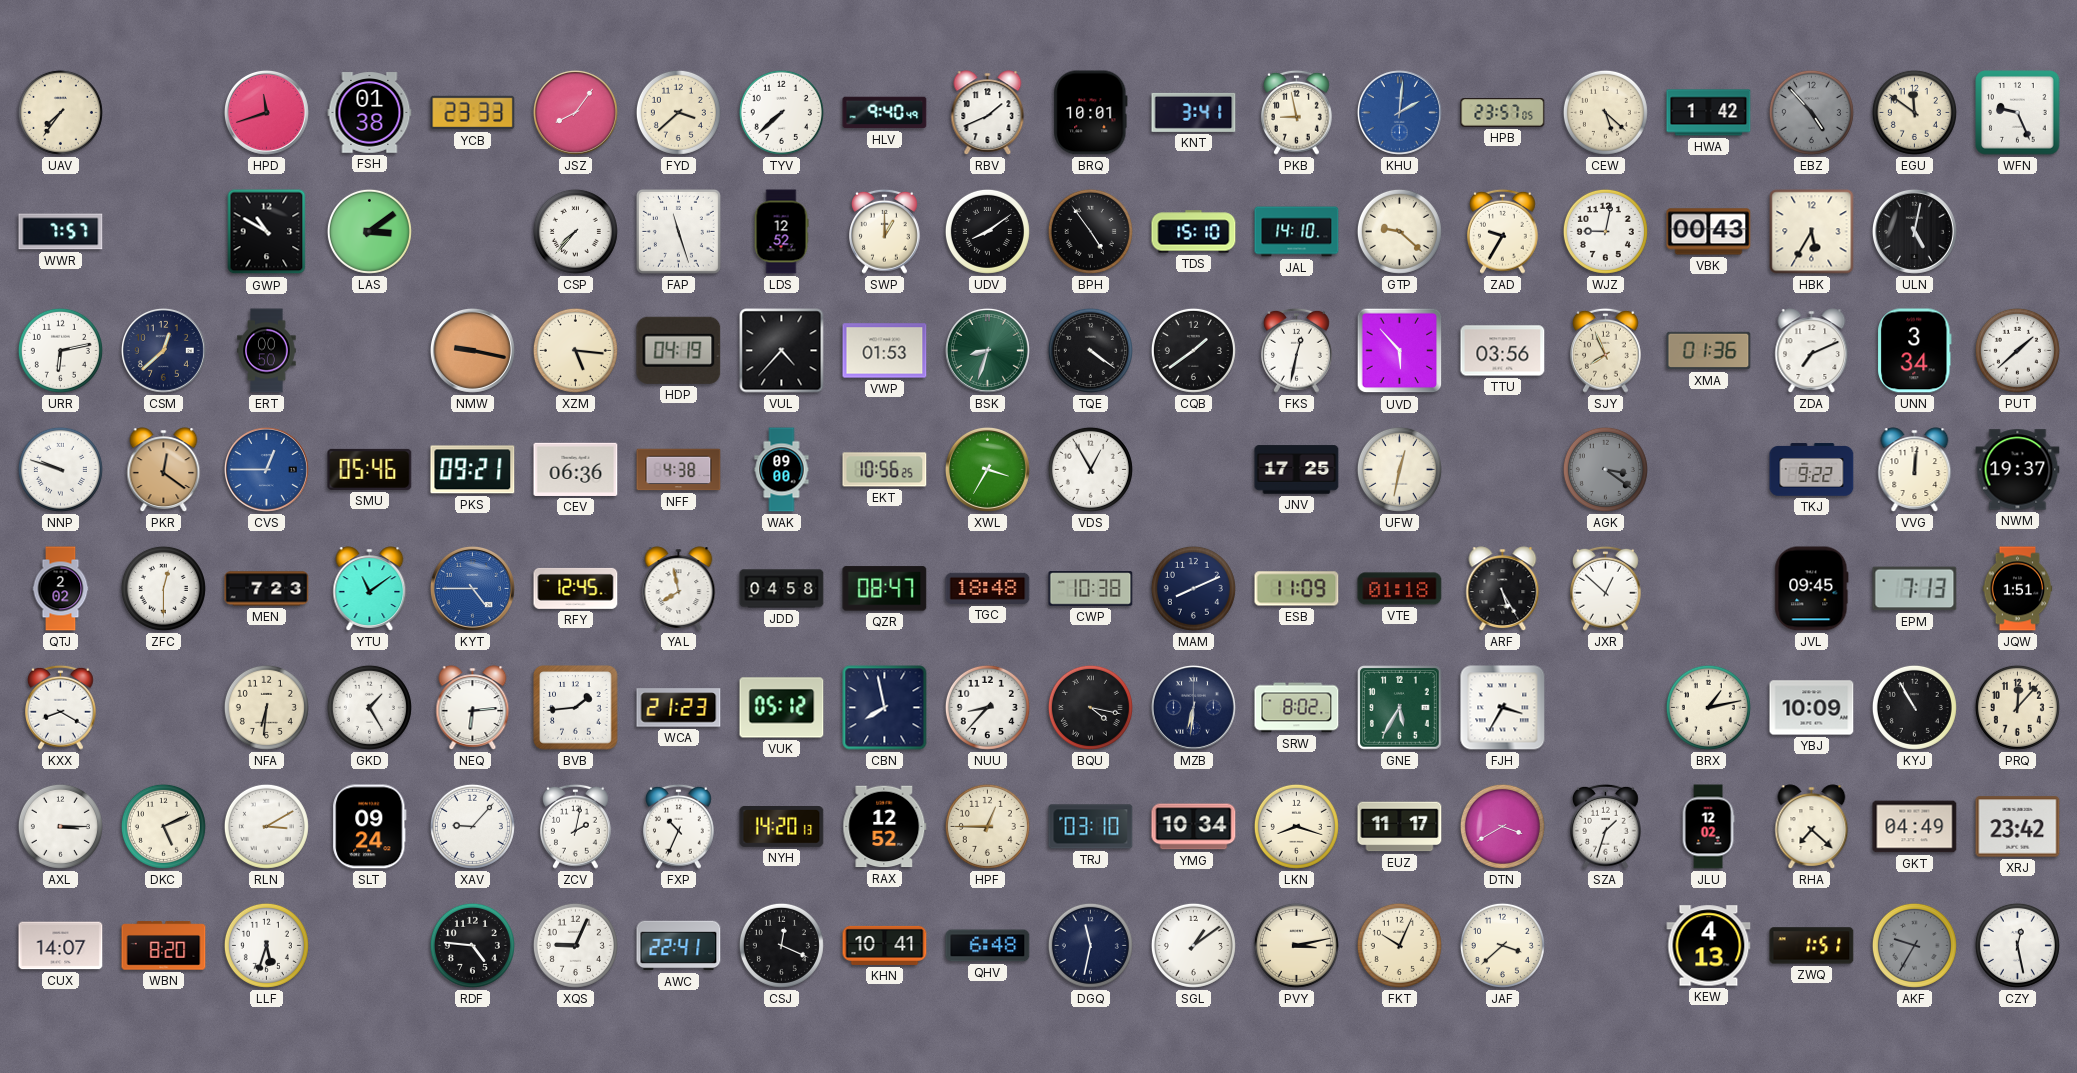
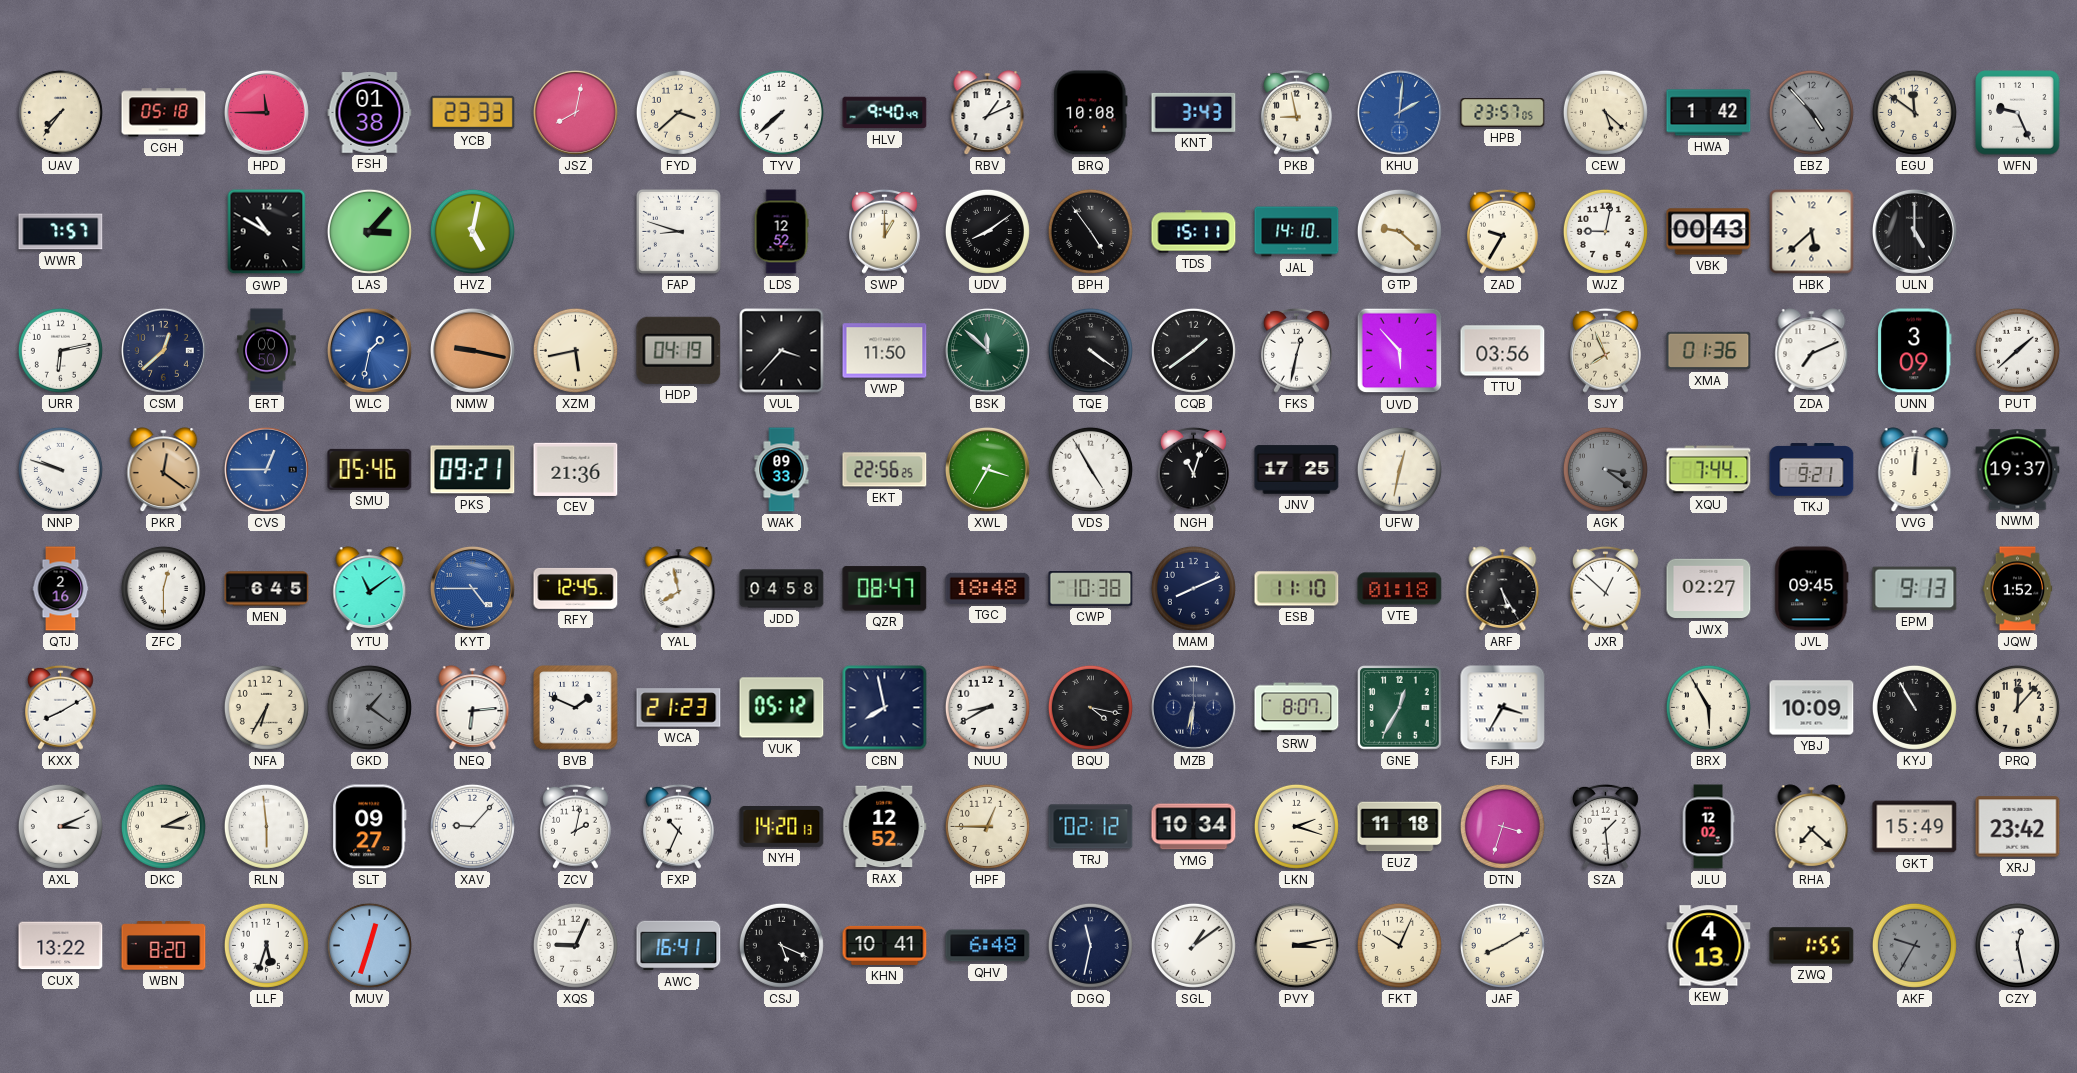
CGH: none -> 05:18 (164, 113)
HPD: 11:42 -> 11:45 (266, 112)
JSZ: 8:06 -> 8:02 (575, 112)
RBV: 1:41 -> 1:11 (988, 113)
BRQ: 10:01 -> 10:08 (1091, 113)
KNT: 3:41 -> 3:43 (1194, 112)
LAS: 3:09 -> 3:07 (369, 231)
HVZ: none -> 5:02 (472, 231)
CSP: 7:37 -> none (575, 231)
FAP: 11:27 -> 8:48 (678, 231)
TDS: 15:10 -> 15:11 (1194, 232)
HBK: 5:35 -> 5:38 (1812, 232)
ULN: 5:02 -> 5:00 (1914, 231)
WLC: none -> 1:32 (369, 350)
XZM: 5:16 -> 5:43 (575, 350)
VUL: 4:37 -> 3:37 (782, 351)
VWP: 01:53 -> 11:50 (885, 351)
BSK: 8:33 -> 11:52 (987, 350)
UNN: 3:34 -> 3:09 (1915, 351)
CEV: 06:36 -> 21:36 (576, 469)
NFF: 4:38 -> none (679, 470)
WAK: 09:00 -> 09:33 (782, 470)
EKT: 10:56 -> 22:56 (885, 470)
VDS: 12:55 -> 4:55 (1090, 469)
NGH: none -> 11:03 (1194, 469)
XQU: none -> 7:44 (1709, 470)
TKJ: 9:22 -> 9:21 (1812, 470)
QTJ: 2:02 -> 2:16 (61, 589)
MEN: 7:23 -> 6:45 (267, 589)
ESB: 11:09 -> 11:10 (1297, 589)
JWX: none -> 02:27 (1709, 589)
EPM: 7:13 -> 9:13 (1915, 589)
JQW: 1:51 -> 1:52 (2018, 589)
KXX: 8:20 -> 8:10 (61, 707)
NFA: 6:31 -> 6:35 (266, 707)
GKD: 1:25 -> 1:21 (369, 707)
GKD dial: white -> grey (369, 707)
BVB: 1:44 -> 1:49 (576, 708)
NUU: 8:37 -> 8:40 (987, 707)
SRW: 8:02 -> 8:07 (1297, 708)
GNE: 5:35 -> 12:35 (1400, 708)
BRX: 1:13 -> 5:55 (1708, 707)
AXL: 3:15 -> 3:11 (60, 826)
DKC: 5:11 -> 3:11 (163, 826)
RLN: 3:10 -> 5:59 (266, 826)
SLT: 09:24 -> 09:27 (370, 827)
TRJ: 03:10 -> 02:12 (1091, 827)
LKN: 8:18 -> 2:18 (1296, 826)
EUZ: 11:17 -> 11:18 (1400, 827)
DTN: 3:40 -> 3:33 (1502, 826)
SZA: 1:33 -> 1:29 (1606, 826)
GKT: 04:49 -> 15:49 (1915, 827)
CUX: 14:07 -> 13:22 (61, 946)
MUV: none -> 12:33 (369, 945)
RDF: 4:46 -> none (472, 945)
AWC: 22:41 -> 16:41 (679, 946)
CSJ: 12:19 -> 5:19 (781, 945)
JAF: 3:38 -> 8:10 (1502, 945)
ZWQ: 1:51 -> 1:55 (1812, 946)
